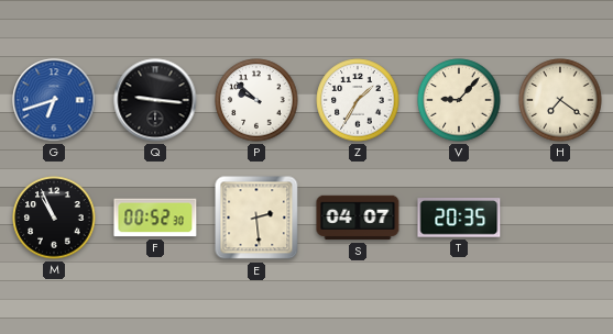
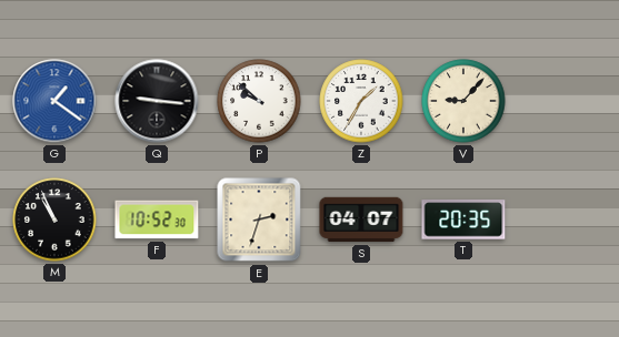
G: 6:42 -> 1:21 (54, 101)
H: 7:21 -> none (560, 100)
F: 00:52 -> 10:52 (157, 219)
E: 2:29 -> 2:33 (259, 219)
